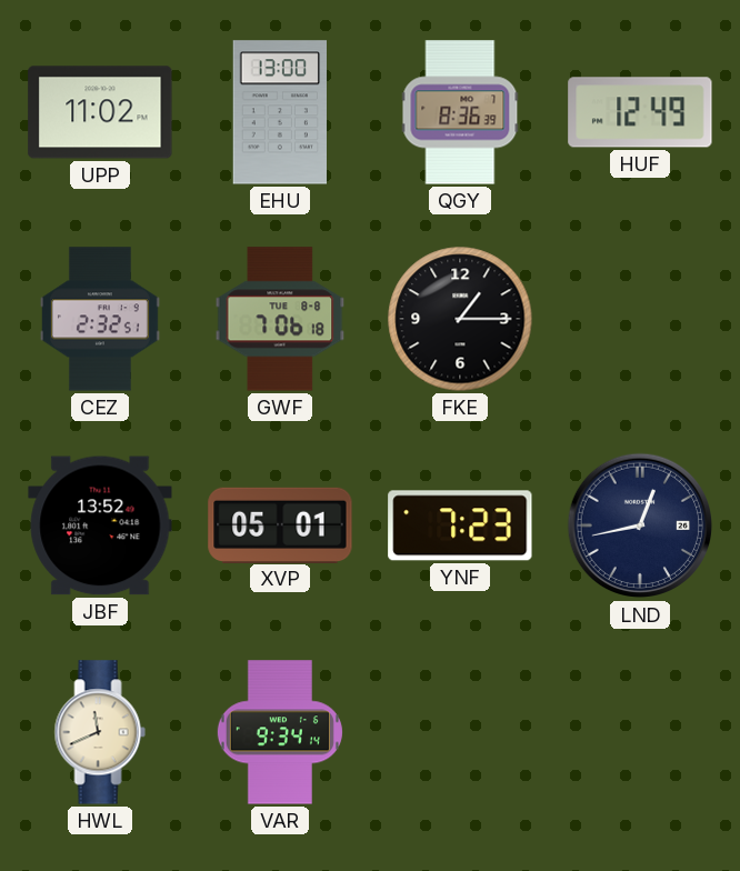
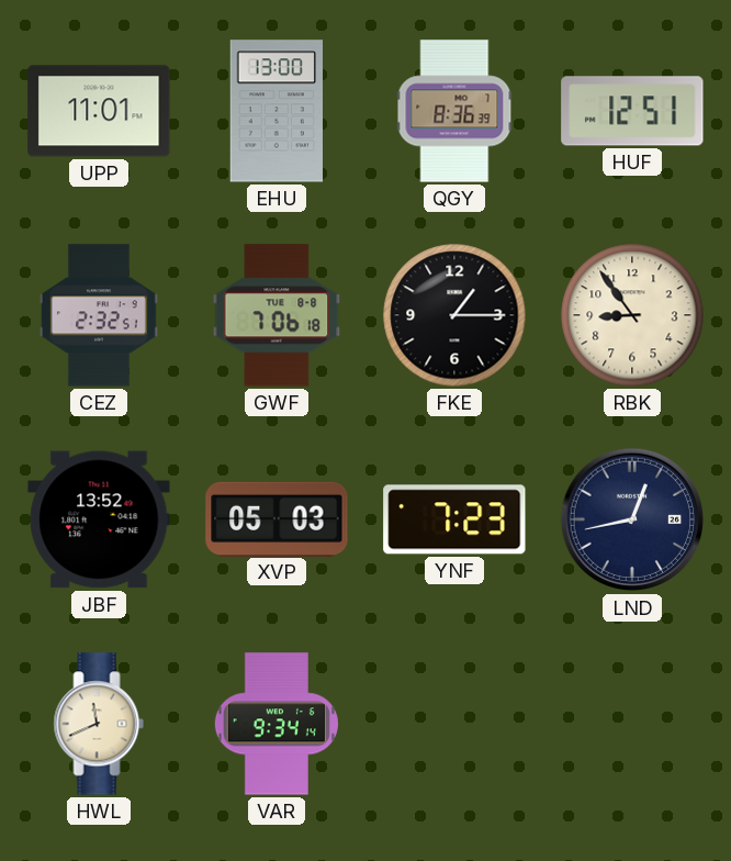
UPP: 11:02 -> 11:01 (99, 111)
HUF: 12:49 -> 12:51 (632, 111)
RBK: none -> 8:54 (632, 315)
XVP: 05:01 -> 05:03 (277, 518)
